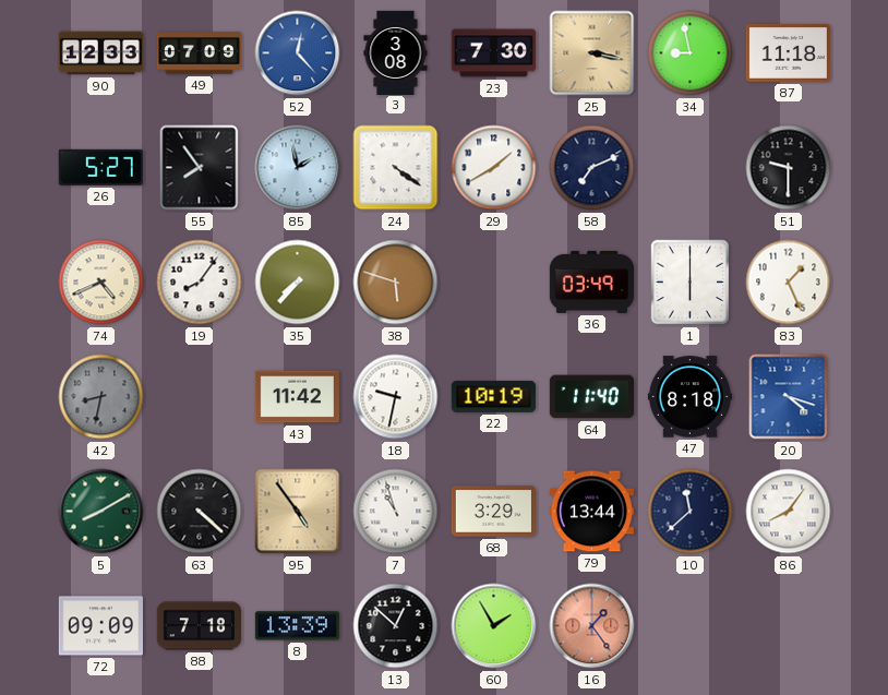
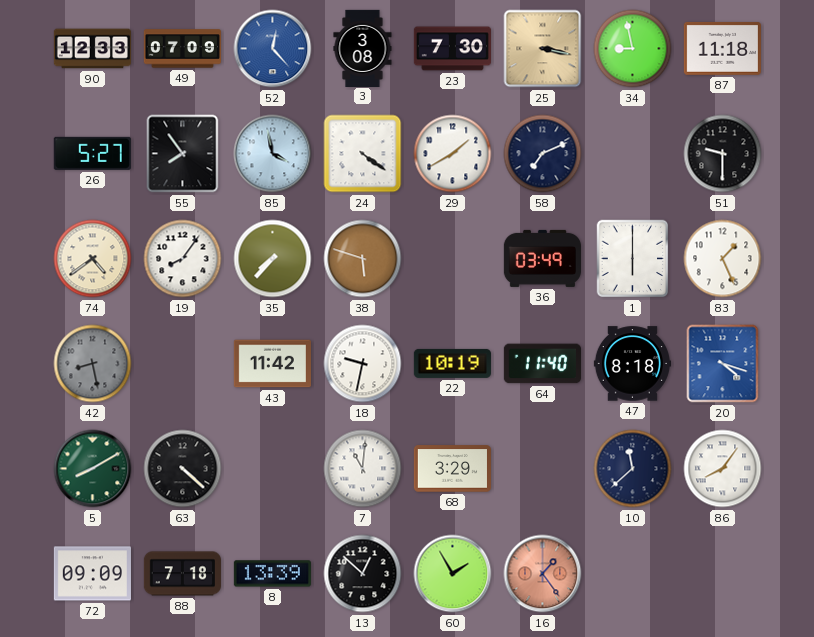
85: 1:58 -> 3:58 (273, 154)
74: 4:41 -> 4:39 (93, 259)
42: 8:32 -> 8:28 (93, 364)
95: 4:54 -> none (298, 512)
7: 10:57 -> 11:01 (363, 469)
79: 13:44 -> none (591, 512)
